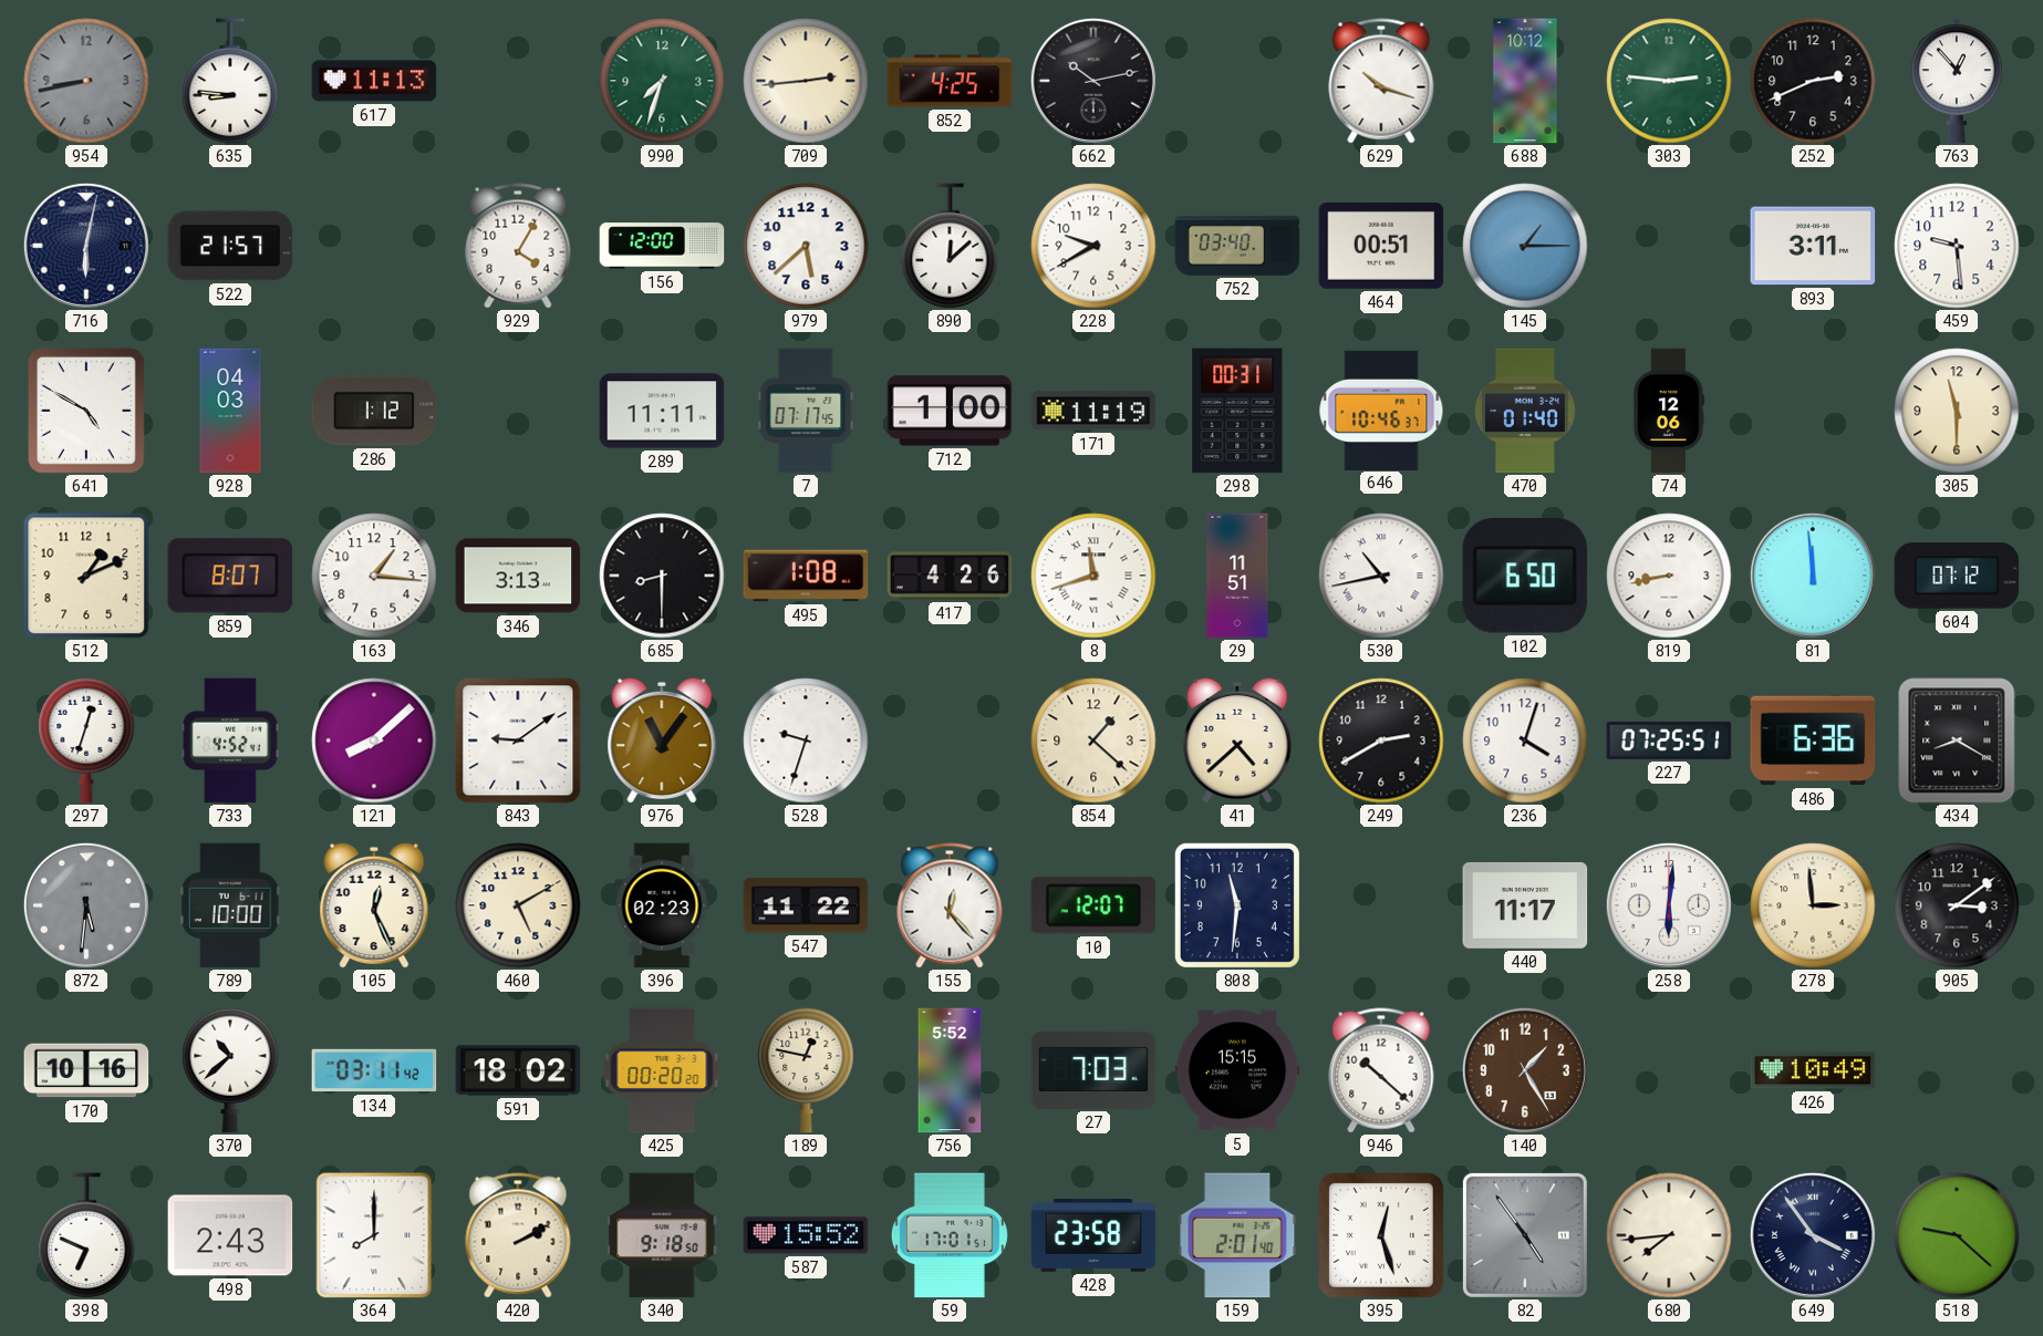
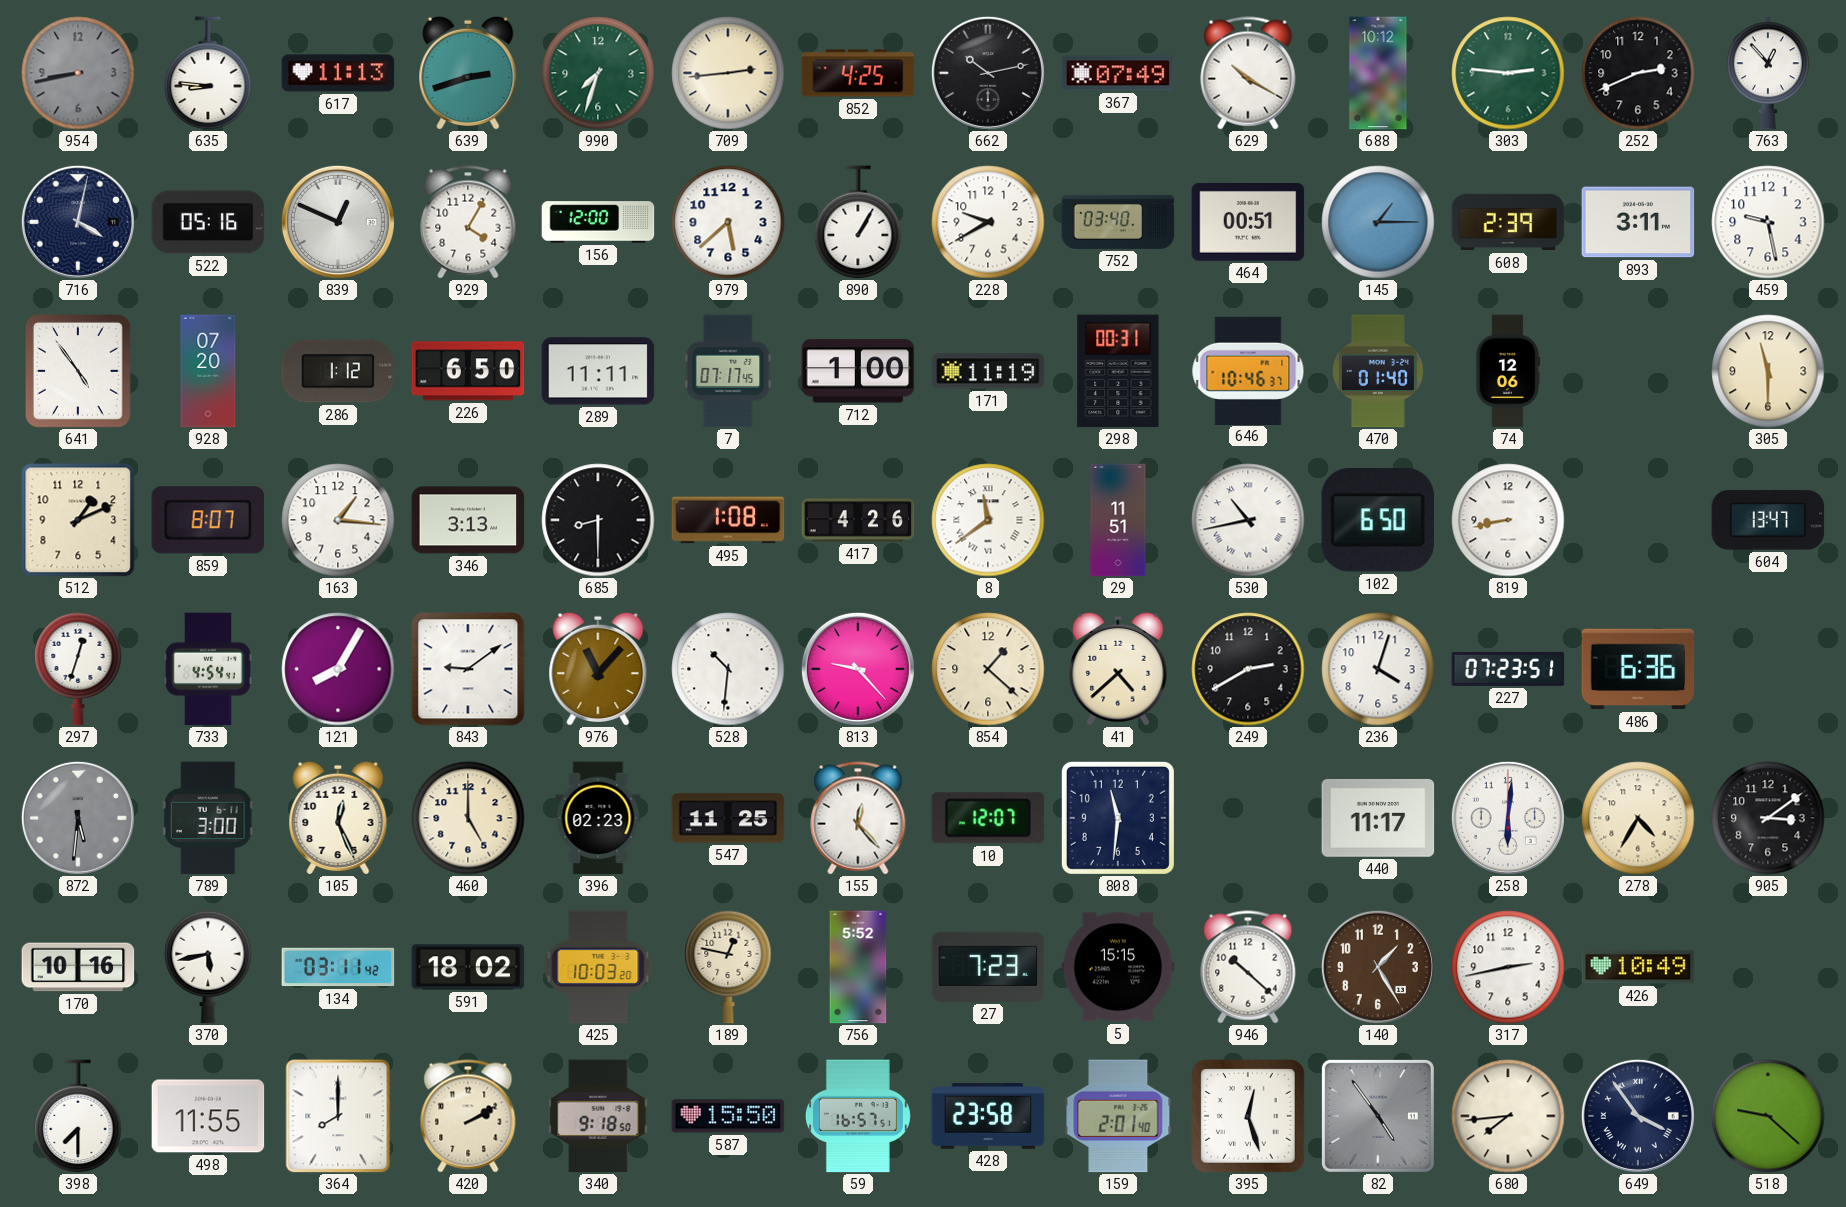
639: none -> 2:42 (468, 72)
367: none -> 07:49 (1118, 73)
629: 10:18 -> 10:20 (1248, 73)
716: 6:02 -> 4:02 (78, 222)
522: 21:57 -> 05:16 (208, 222)
839: none -> 12:49 (338, 222)
890: 12:08 -> 1:05 (858, 222)
608: none -> 2:39 (1508, 222)
459: 9:29 -> 9:28 (1768, 222)
641: 4:50 -> 4:54 (78, 371)
928: 04:03 -> 07:20 (208, 371)
226: none -> 6:50 (468, 371)
8: 11:42 -> 11:39 (988, 520)
81: 11:59 -> none (1813, 576)
604: 07:12 -> 13:47 (1768, 520)
733: 4:52 -> 4:54 (208, 669)
121: 8:08 -> 8:05 (338, 669)
976: 11:06 -> 11:07 (598, 668)
528: 9:33 -> 10:31 (728, 669)
813: none -> 9:23 (858, 669)
227: 07:25 -> 07:23 (1508, 669)
434: 8:20 -> none (1957, 741)
789: 10:00 -> 3:00 (208, 818)
460: 5:10 -> 5:00 (468, 818)
547: 11:22 -> 11:25 (728, 818)
278: 2:59 -> 4:35 (1638, 818)
370: 10:38 -> 5:43 (208, 967)
425: 00:20 -> 10:03 (598, 967)
27: 7:03 -> 7:23 (988, 967)
317: none -> 2:43 (1508, 967)
398: 6:49 -> 7:30 (78, 1116)
498: 2:43 -> 11:55 (208, 1116)
587: 15:52 -> 15:50 (728, 1116)
59: 17:01 -> 16:57 (858, 1116)
